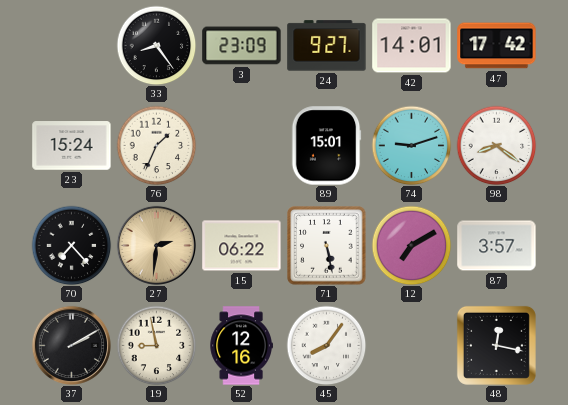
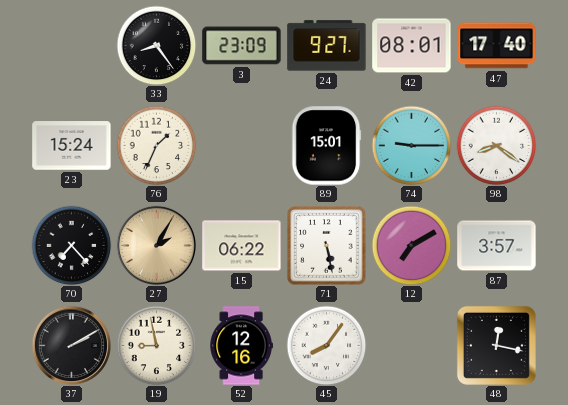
42: 14:01 -> 08:01 (412, 46)
47: 17:42 -> 17:40 (497, 46)
74: 9:12 -> 9:15 (411, 145)
27: 2:31 -> 2:05 (156, 245)
